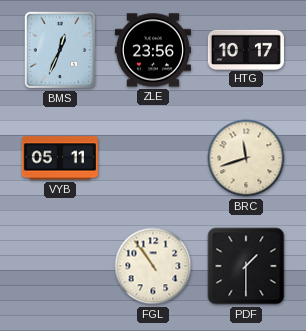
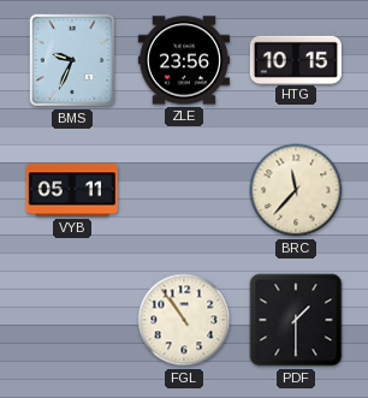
BMS: 12:34 -> 9:34 (72, 60)
HTG: 10:17 -> 10:15 (296, 59)
BRC: 11:42 -> 11:37 (296, 190)
